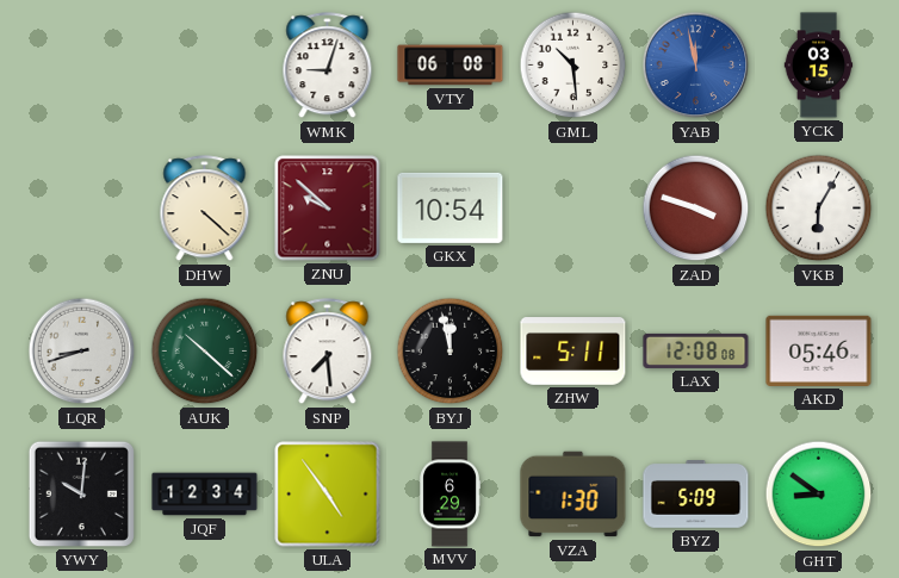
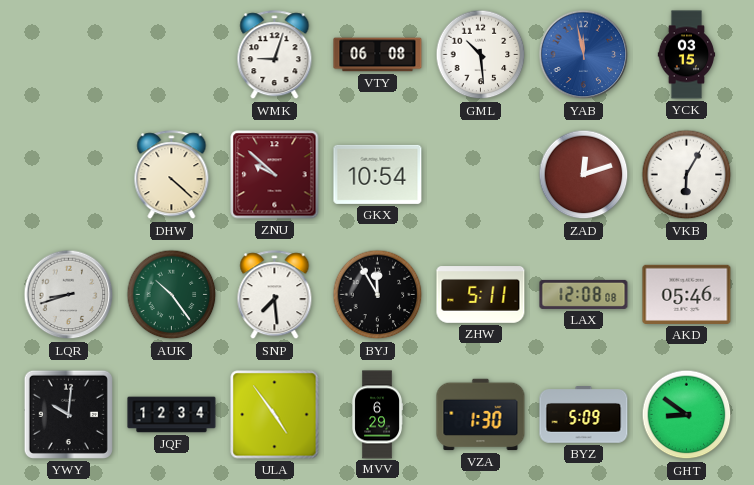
ZAD: 3:48 -> 12:12 (584, 175)
AUK: 10:22 -> 10:24 (172, 295)
BYJ: 11:58 -> 11:55 (378, 295)
